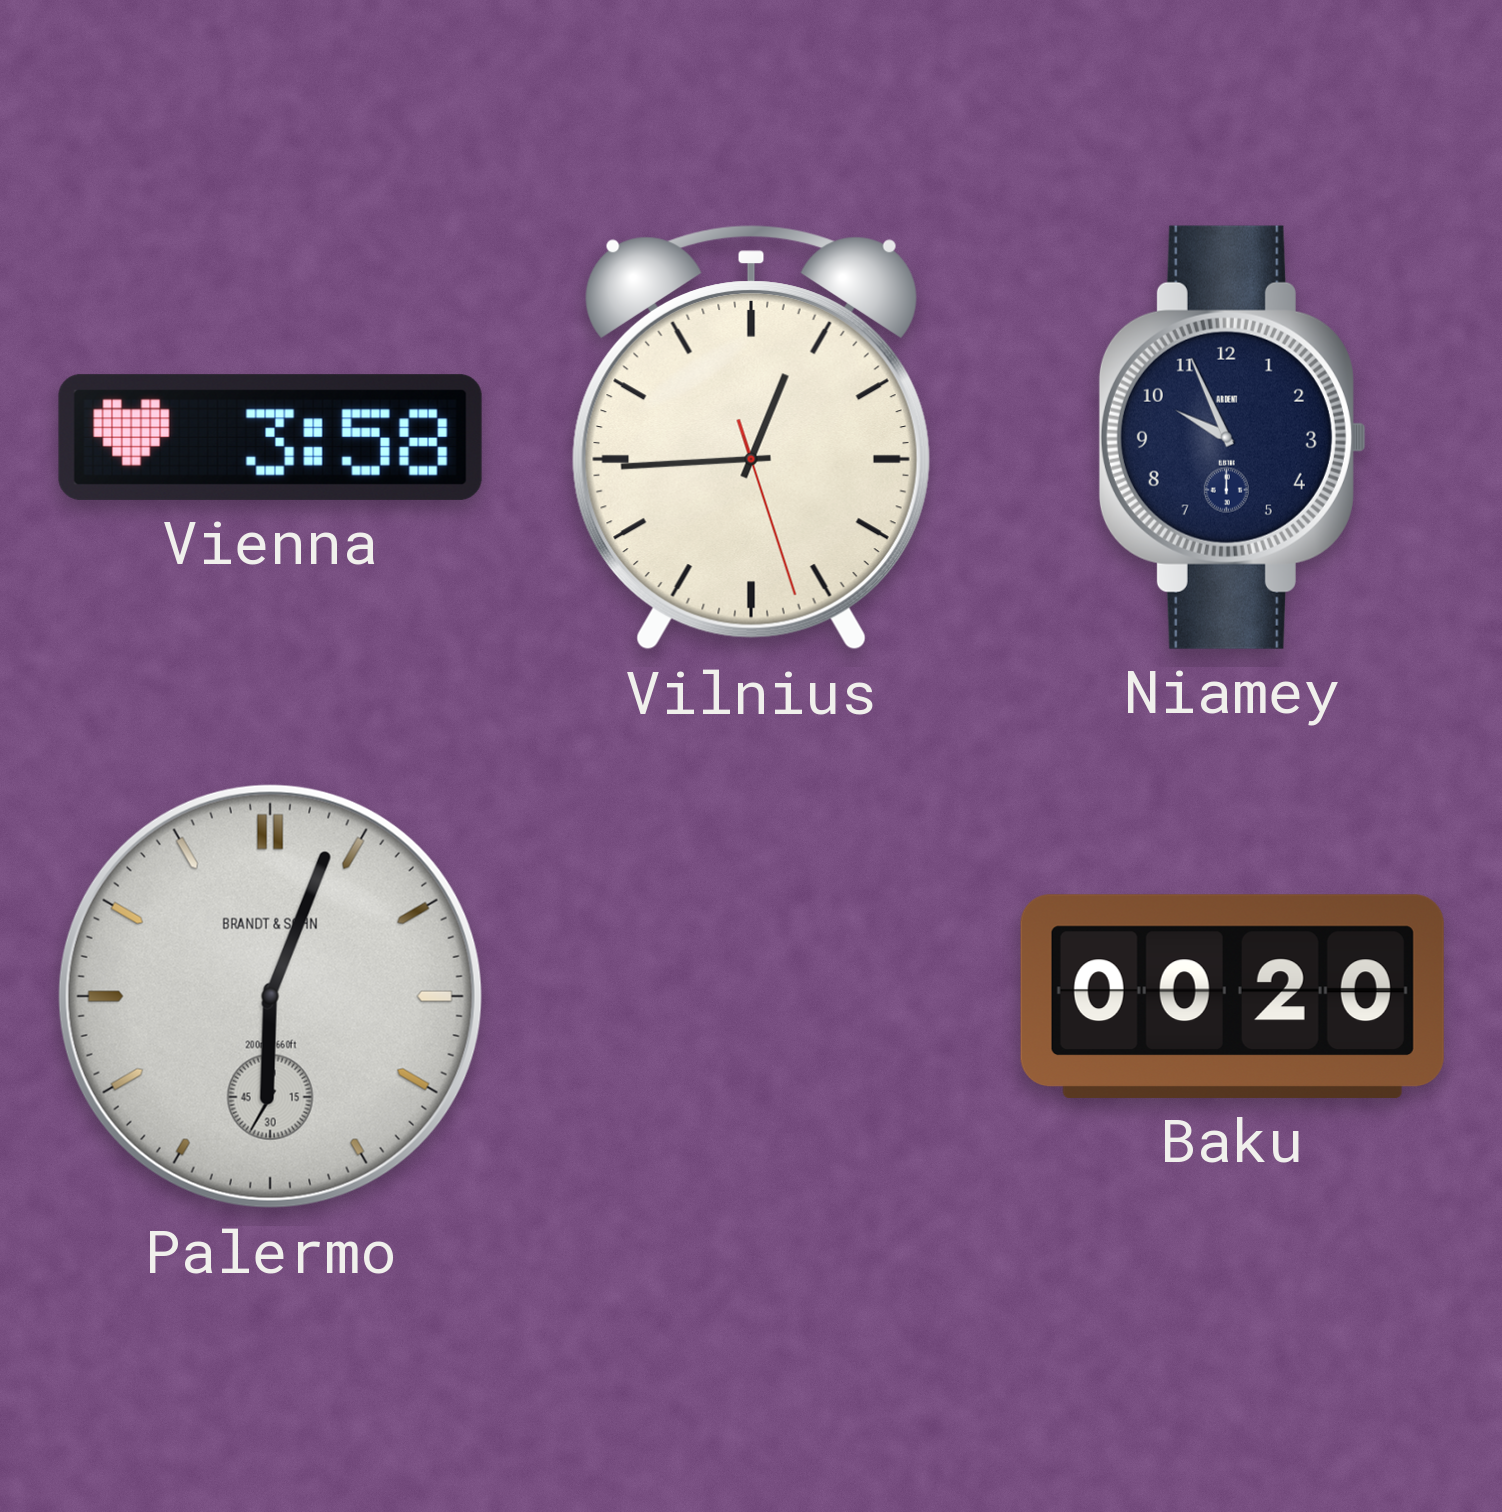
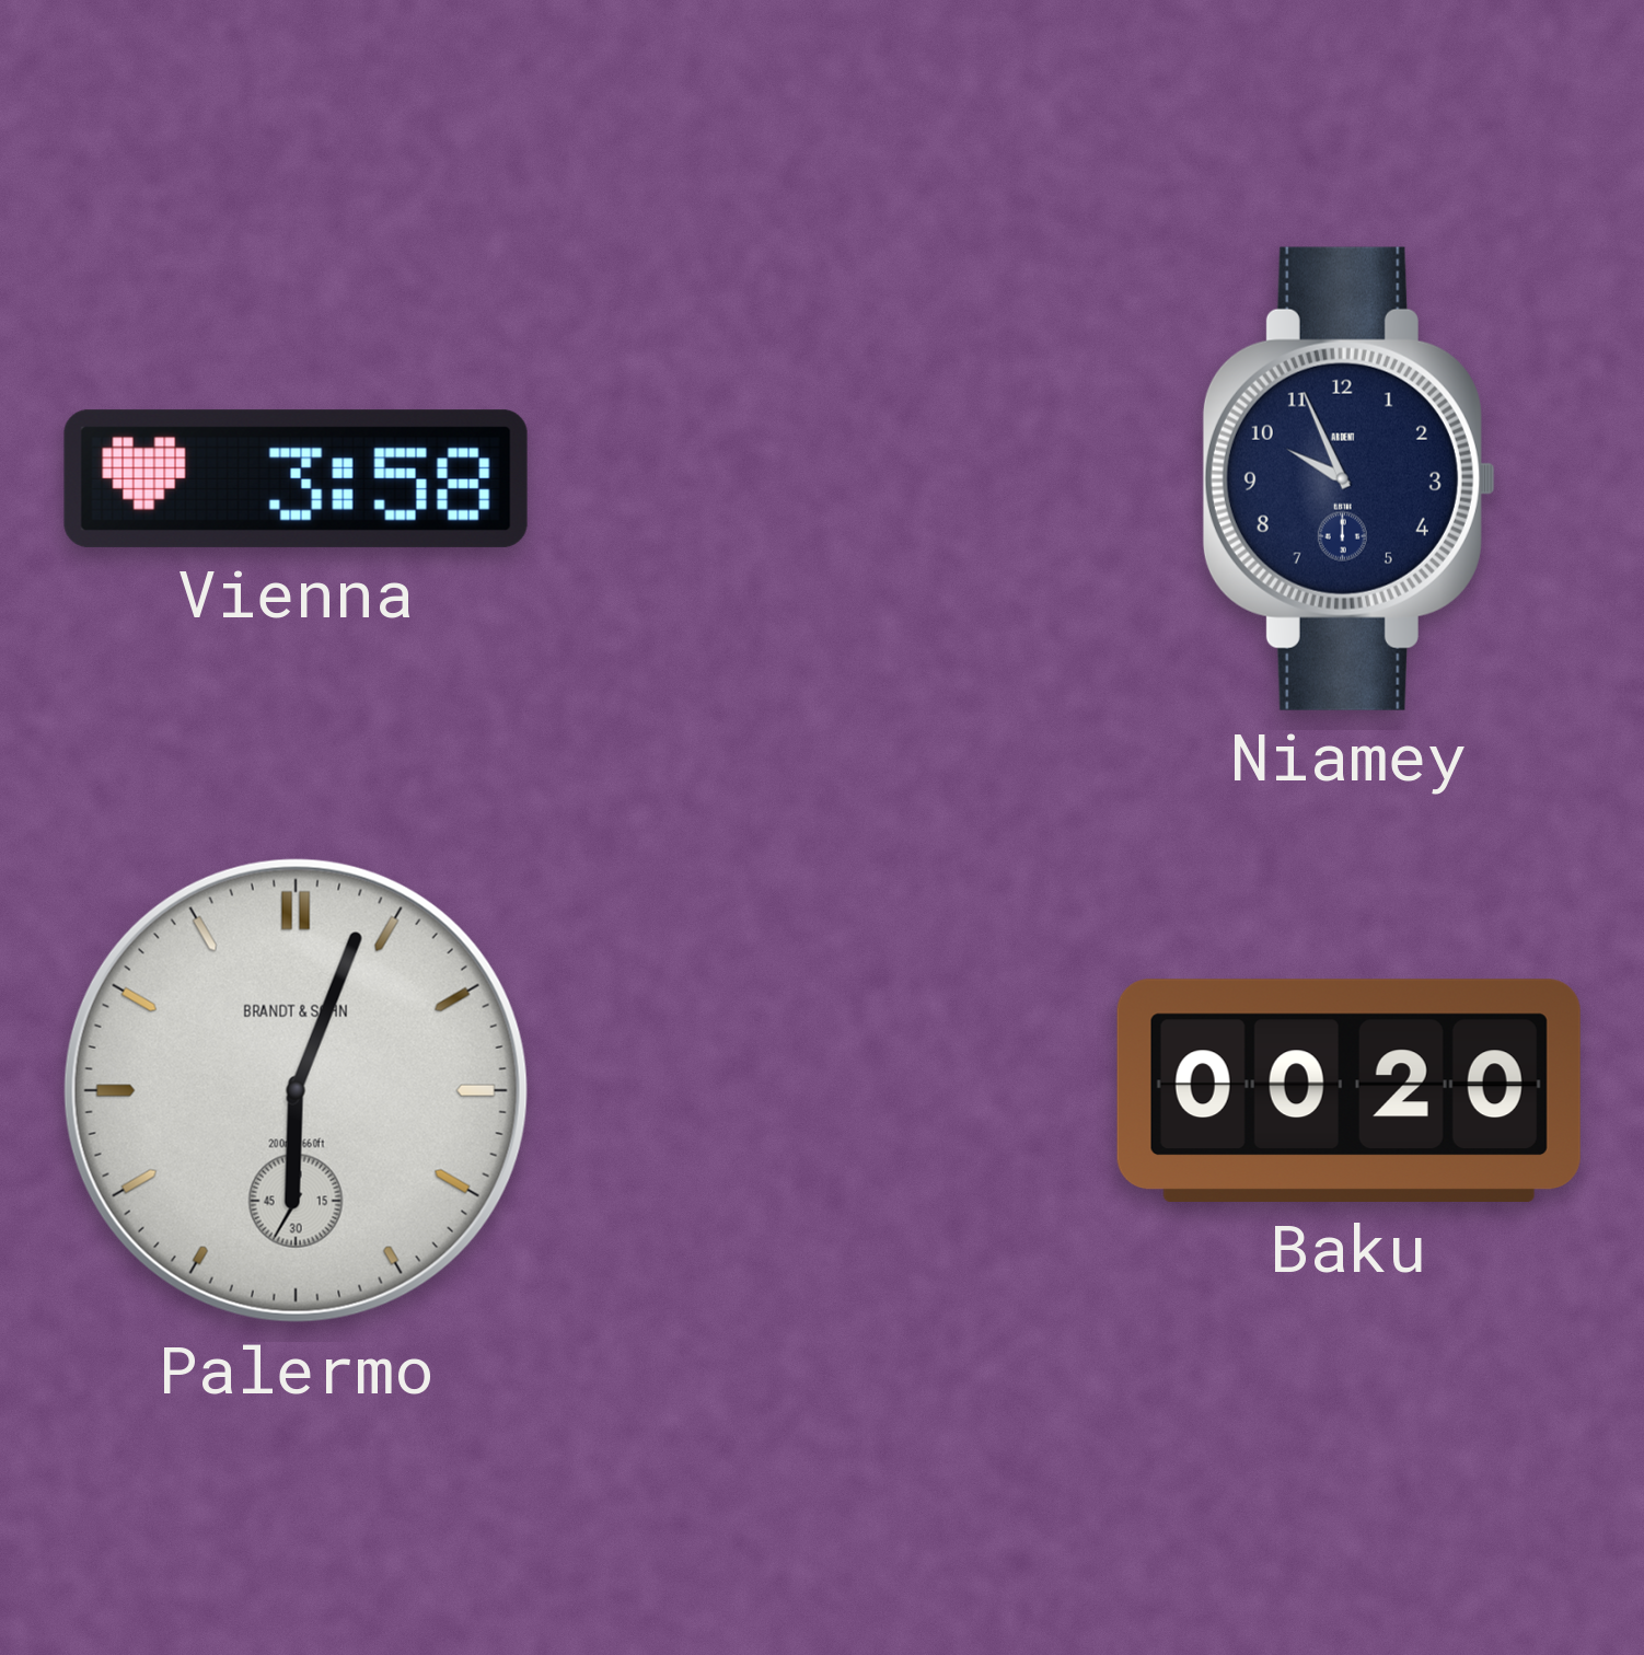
Vilnius: 12:44 -> none (751, 437)
